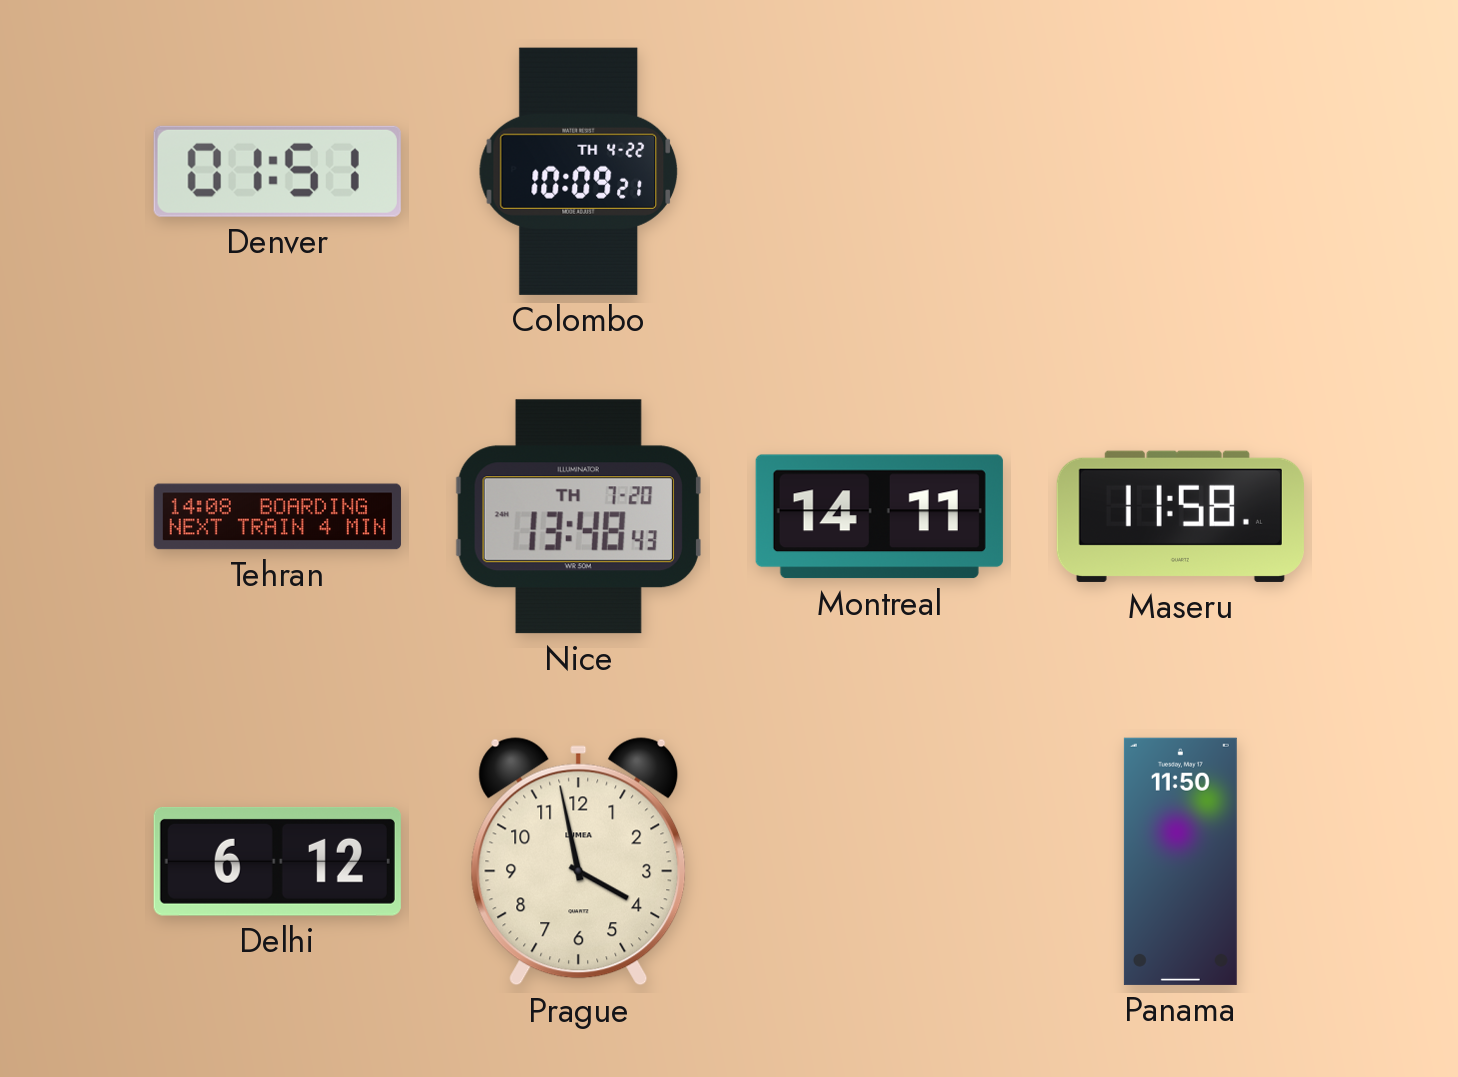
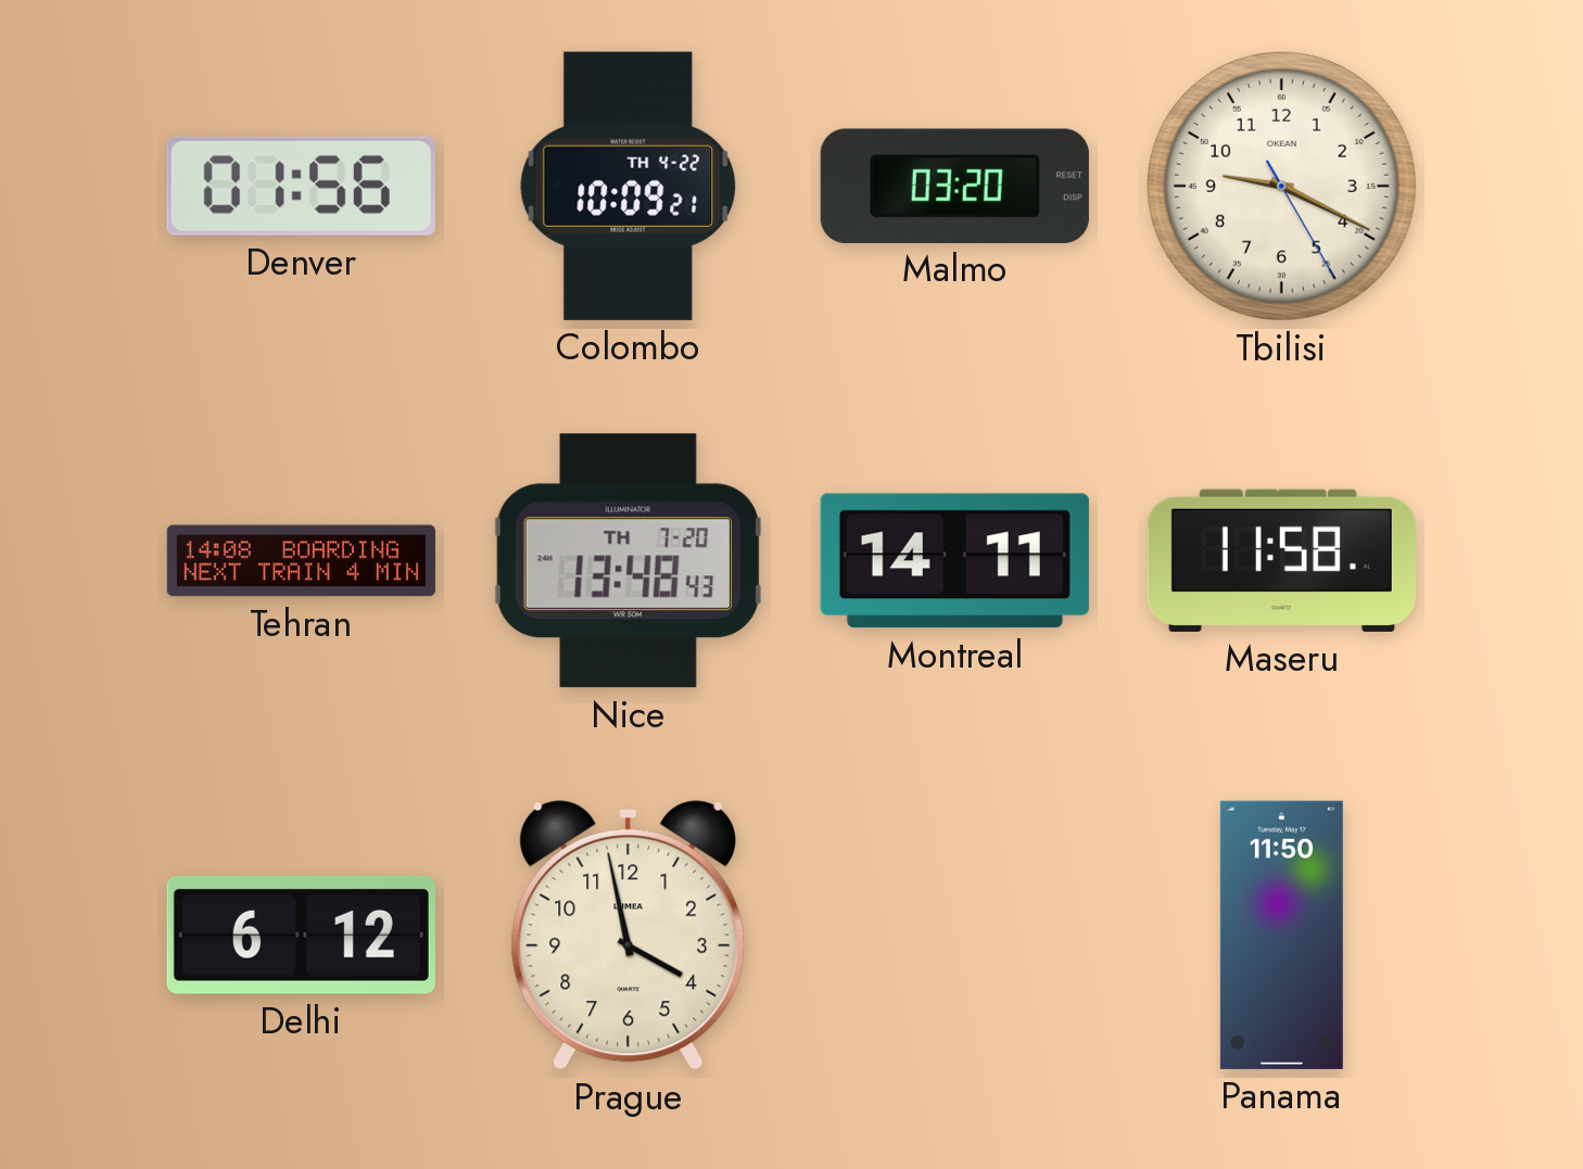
Denver: 01:51 -> 01:56 (301, 186)
Malmo: none -> 03:20 (954, 186)
Tbilisi: none -> 9:19 (1281, 186)
